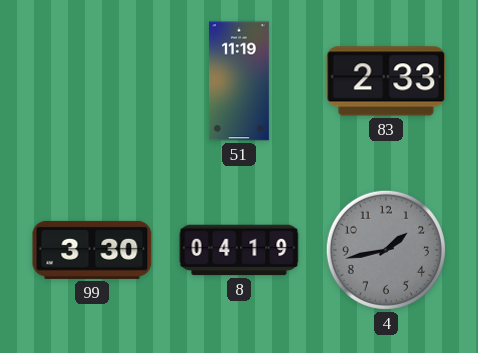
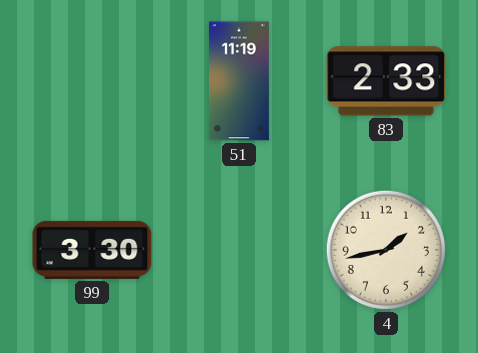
8: 04:19 -> none (239, 250)
4 dial: grey -> cream (386, 250)
